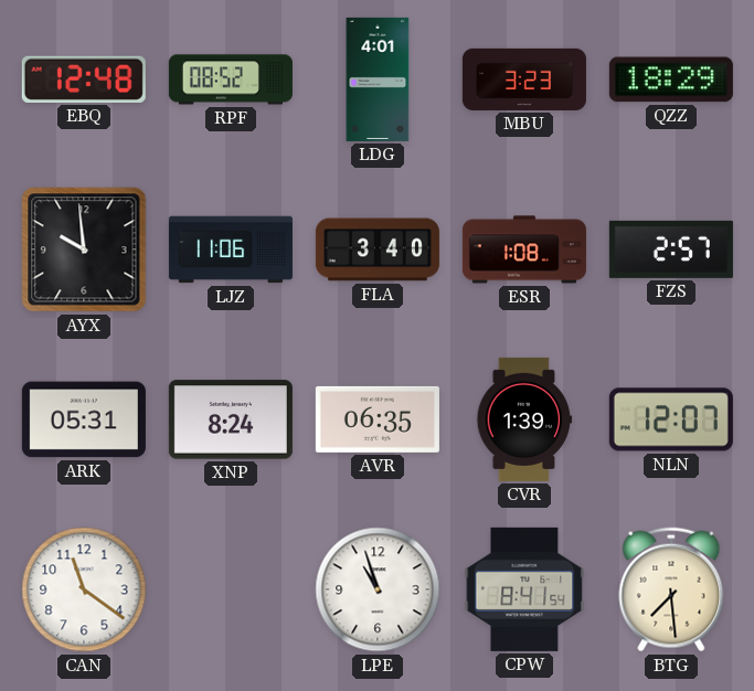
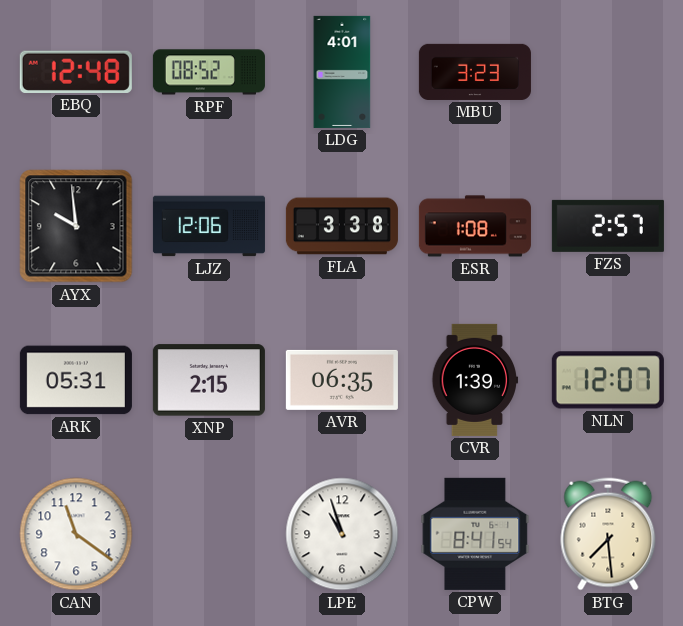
QZZ: 18:29 -> none (671, 79)
LJZ: 11:06 -> 12:06 (209, 226)
FLA: 3:40 -> 3:38 (342, 226)
XNP: 8:24 -> 2:15 (209, 380)
